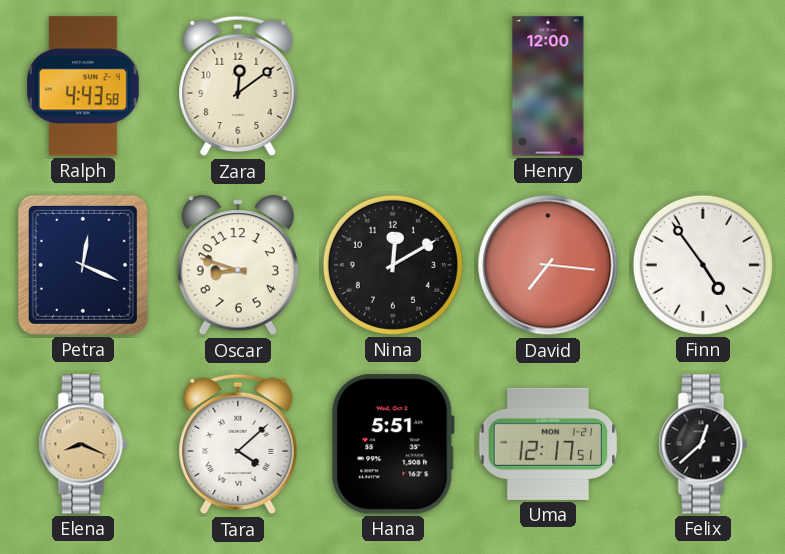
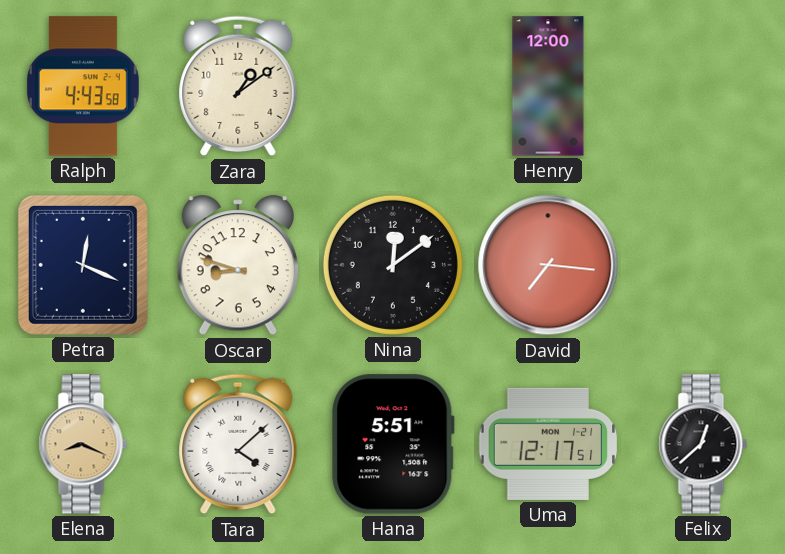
Zara: 12:09 -> 1:09 (238, 86)
Nina: 12:10 -> 12:09 (393, 265)
Finn: 4:54 -> none (703, 265)
